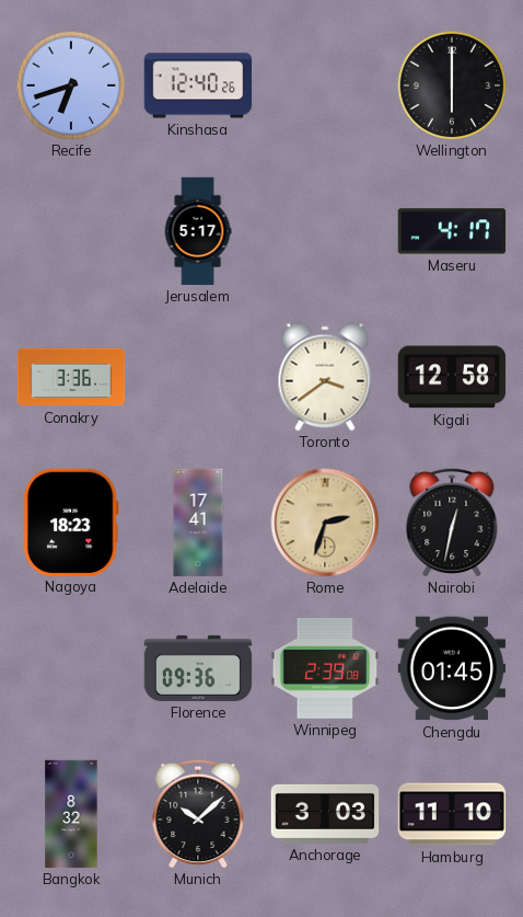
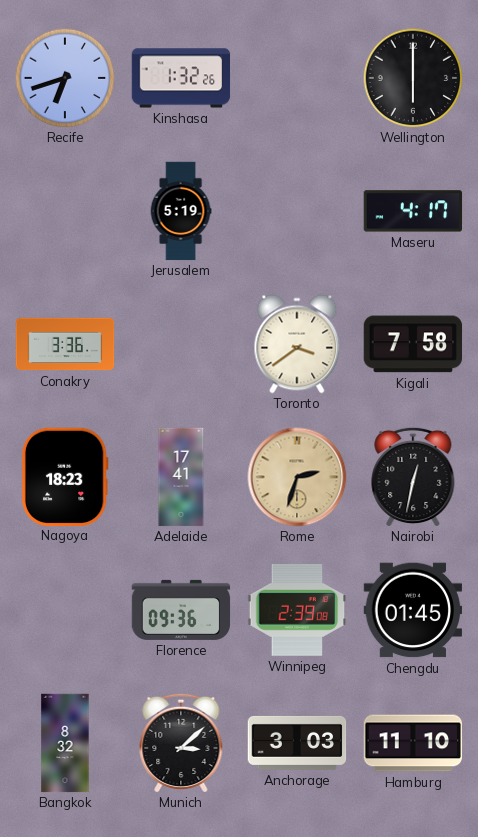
Kinshasa: 12:40 -> 1:32 (181, 78)
Jerusalem: 5:17 -> 5:19 (181, 211)
Kigali: 12:58 -> 7:58 (413, 344)
Munich: 10:08 -> 3:08 (181, 743)
